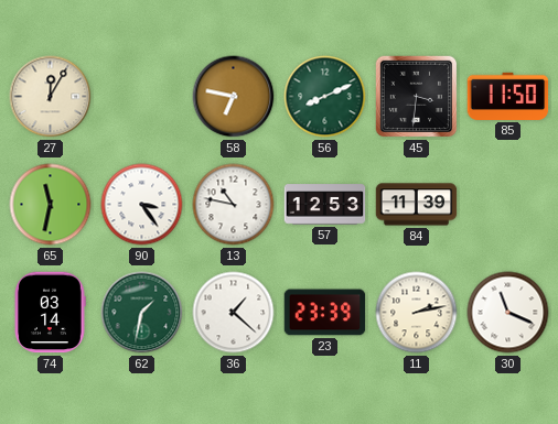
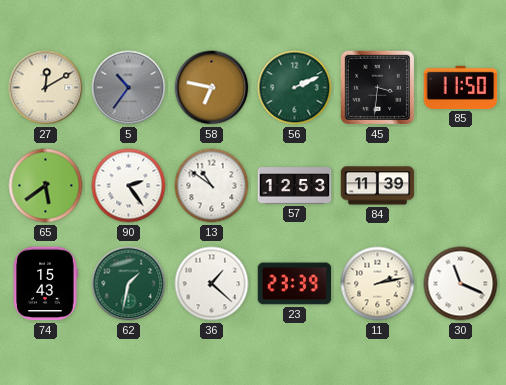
27: 12:05 -> 12:10 (46, 88)
5: none -> 10:36 (129, 88)
56: 8:11 -> 2:11 (295, 88)
65: 11:32 -> 5:39 (46, 186)
90: 3:24 -> 2:24 (129, 186)
13: 10:47 -> 10:51 (212, 186)
74: 03:14 -> 15:43 (45, 284)
